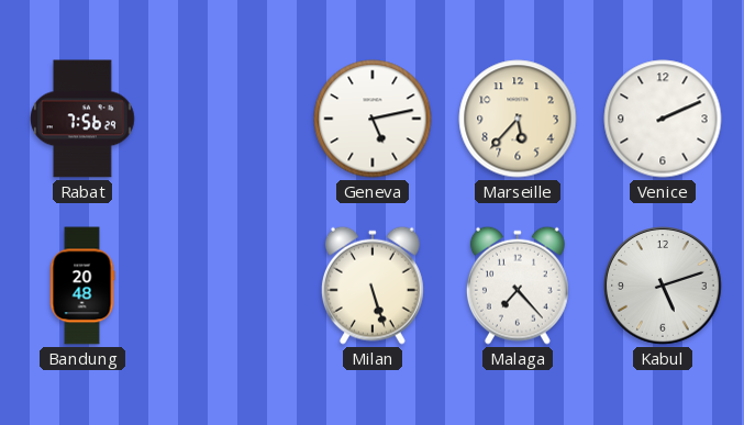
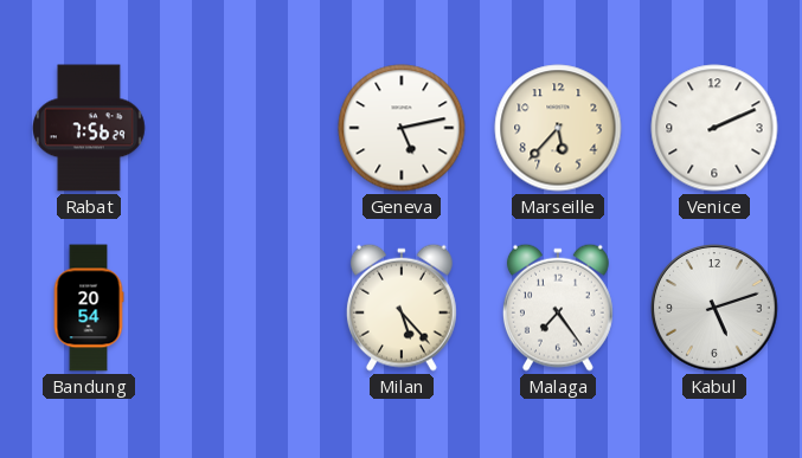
Bandung: 20:48 -> 20:54 (89, 308)
Milan: 5:27 -> 5:23 (402, 308)
Malaga: 7:23 -> 7:24 (558, 308)
